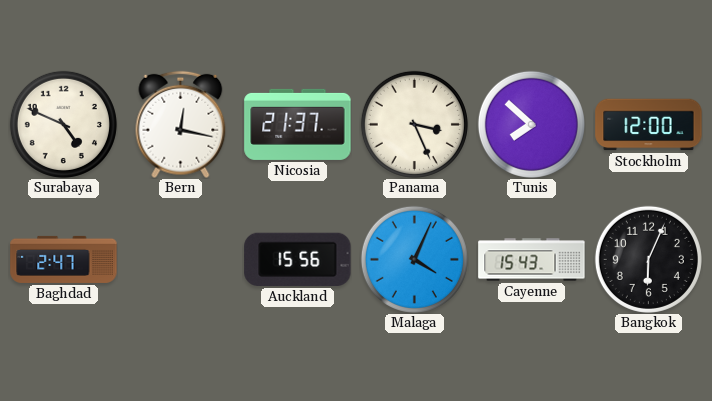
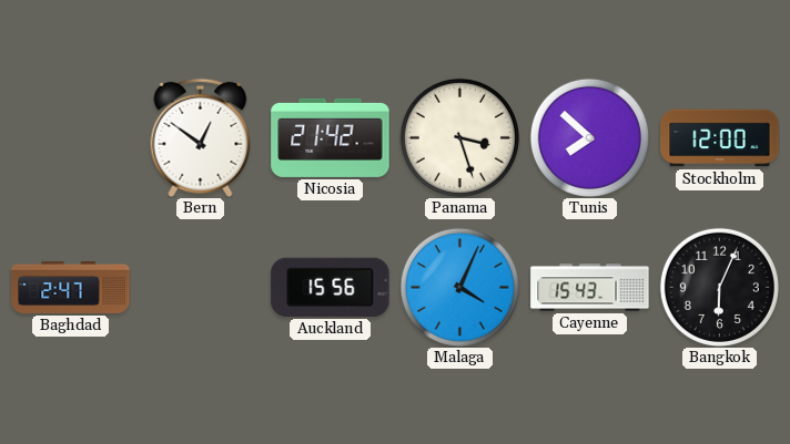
Surabaya: 4:49 -> none (63, 124)
Bern: 12:17 -> 12:51 (201, 137)
Nicosia: 21:37 -> 21:42 (331, 137)
Panama: 3:26 -> 3:27 (459, 137)
